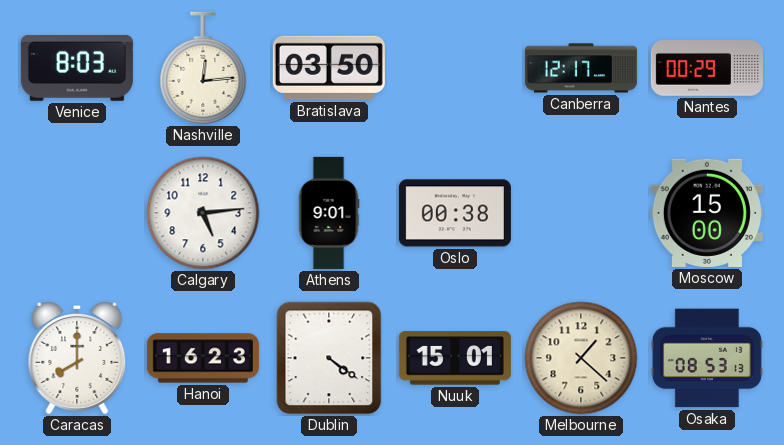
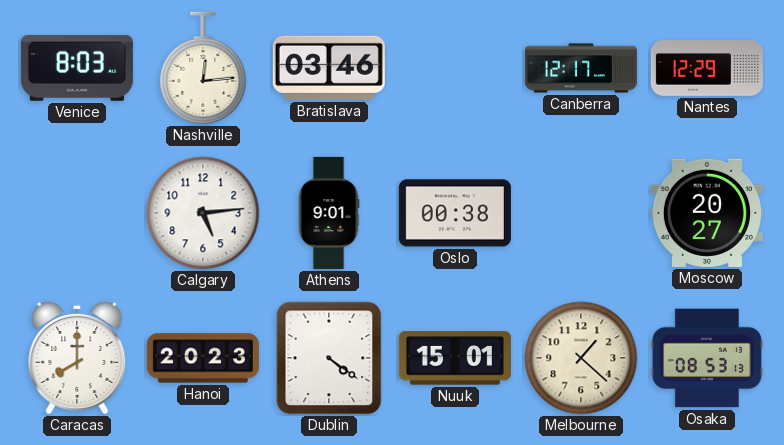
Bratislava: 03:50 -> 03:46 (329, 68)
Nantes: 00:29 -> 12:29 (707, 69)
Moscow: 15:00 -> 20:27 (707, 213)
Hanoi: 16:23 -> 20:23 (203, 358)
